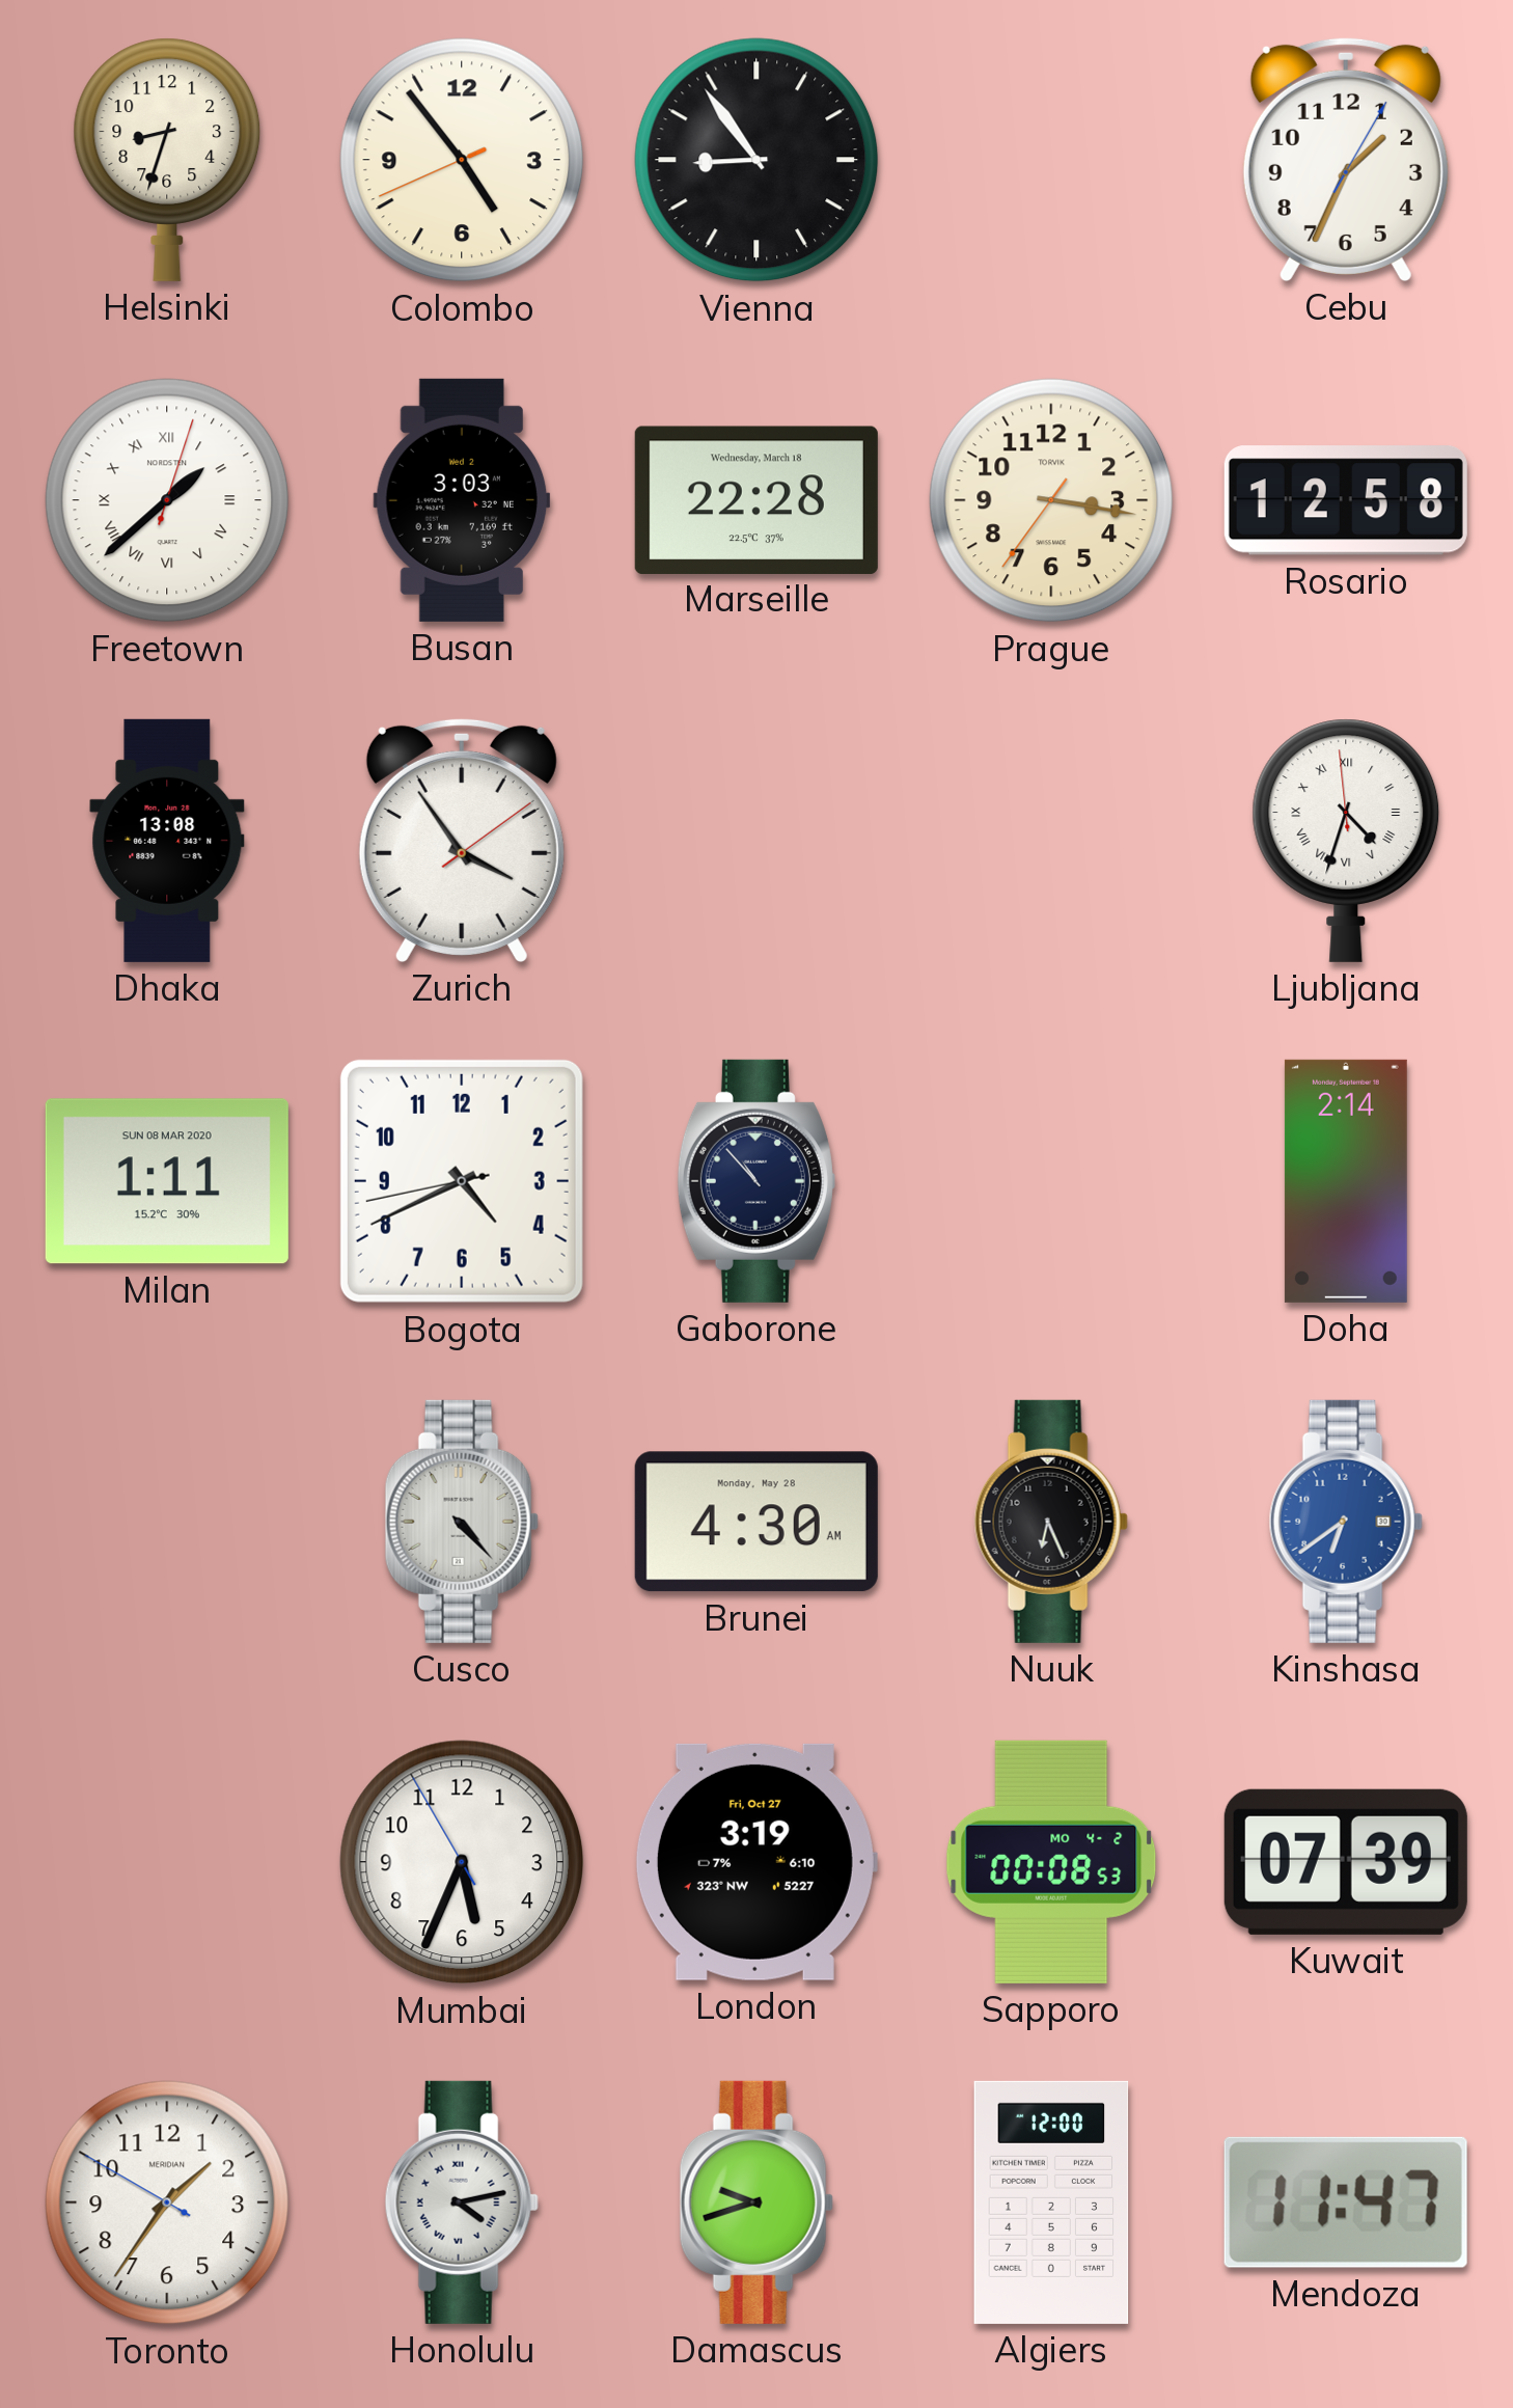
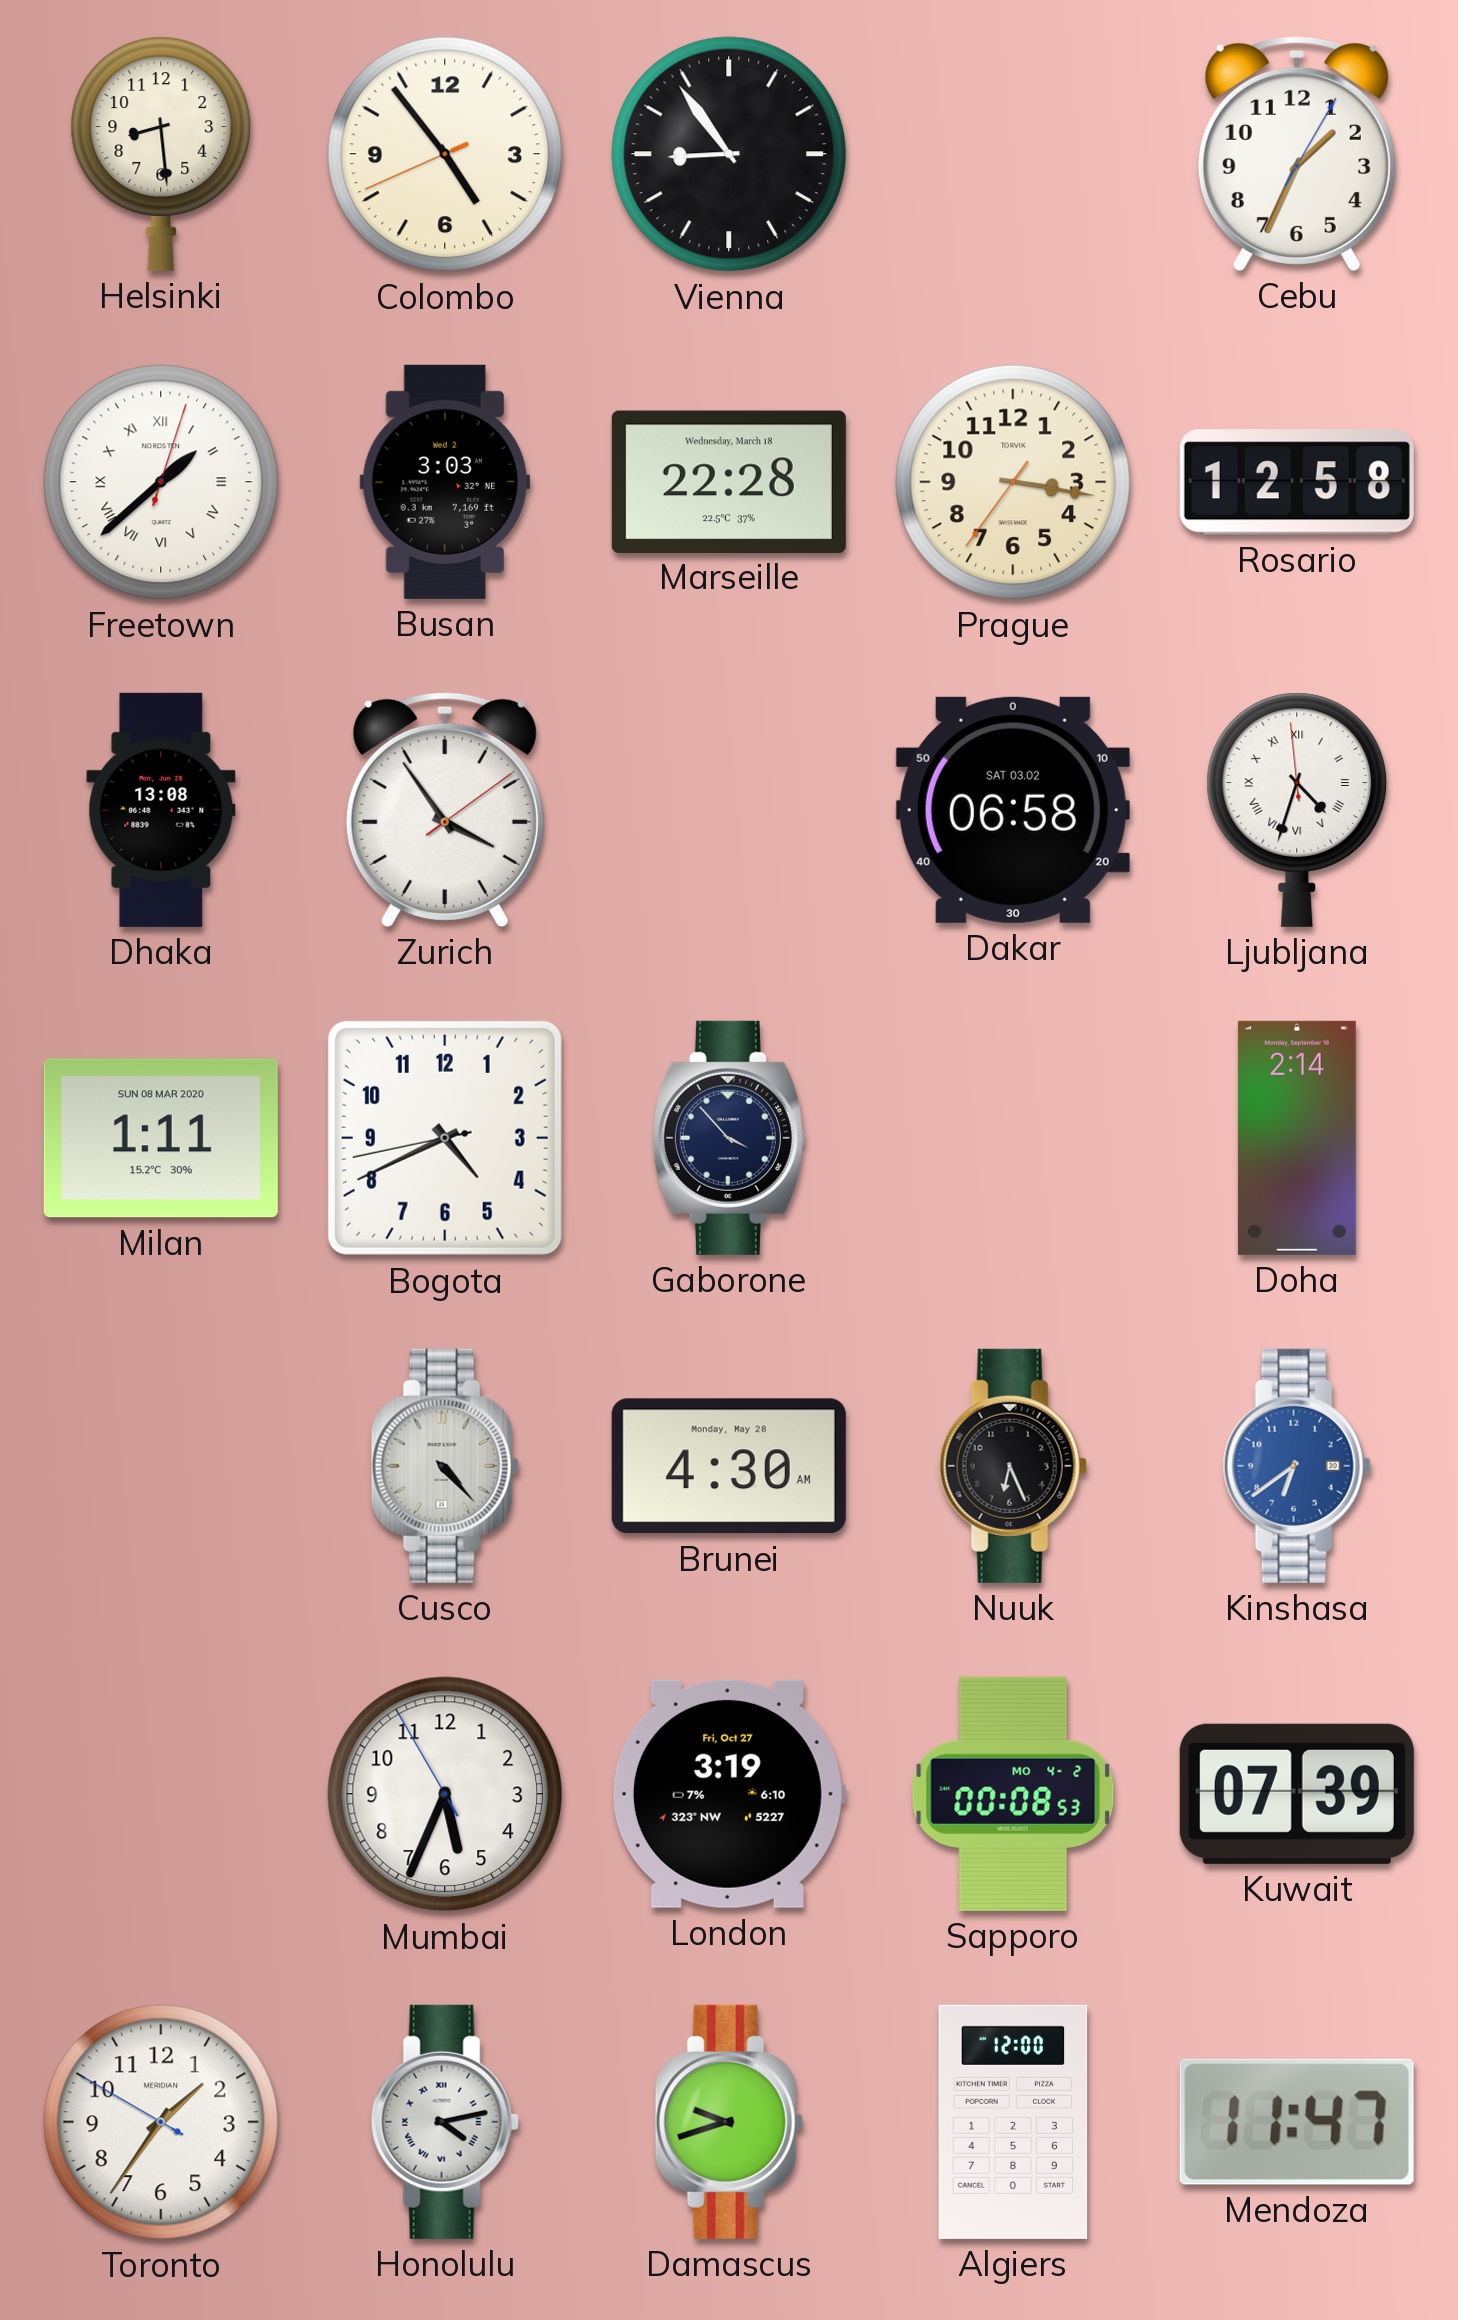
Helsinki: 8:33 -> 8:29 (161, 154)
Dakar: none -> 06:58 (1013, 810)
Gaborone: 10:53 -> 3:53 (729, 1138)
